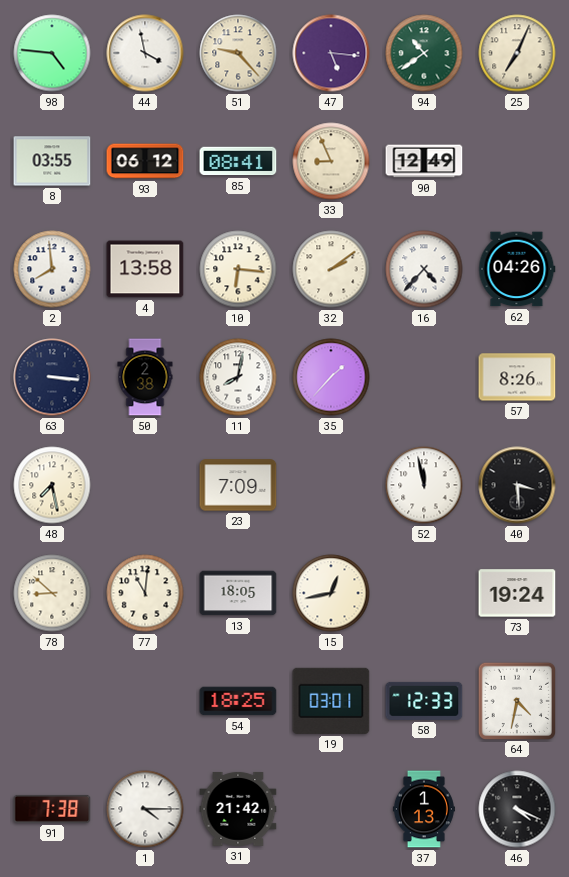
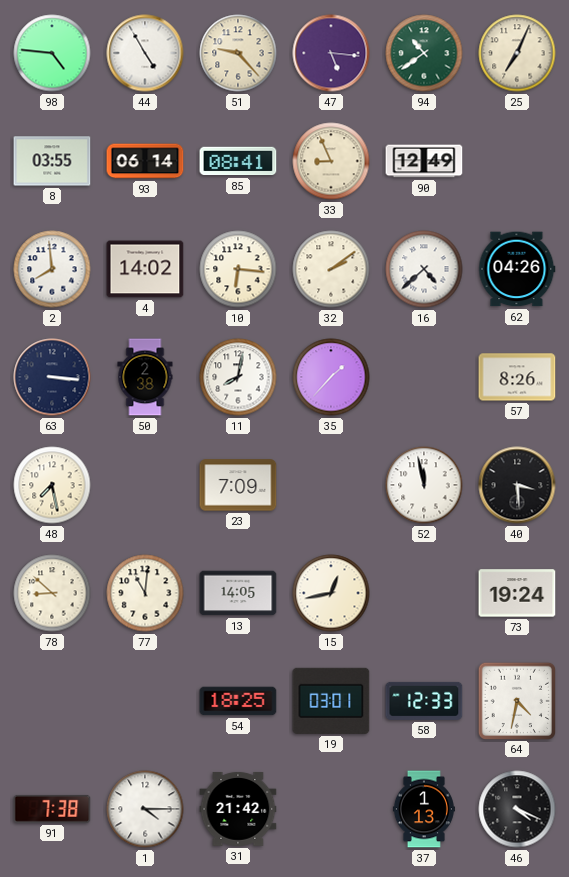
44: 3:58 -> 4:55 (145, 53)
93: 06:12 -> 06:14 (145, 161)
4: 13:58 -> 14:02 (145, 269)
16: 4:37 -> 4:38 (424, 269)
13: 18:05 -> 14:05 (238, 593)
